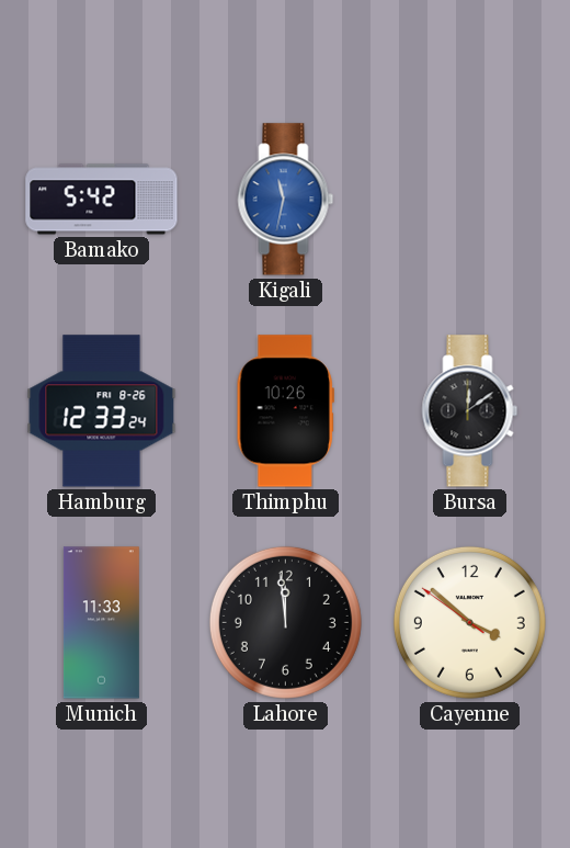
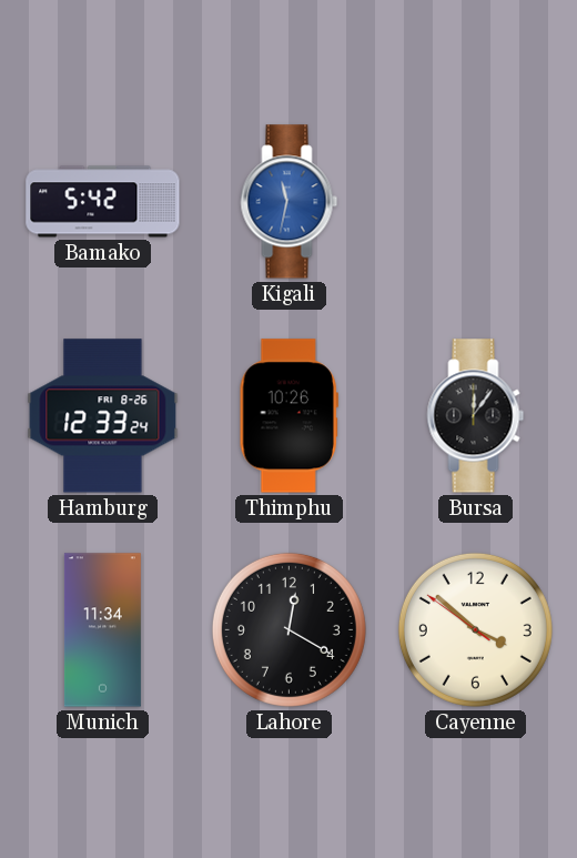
Bursa: 12:09 -> 12:06 (476, 416)
Munich: 11:33 -> 11:34 (102, 630)
Lahore: 11:59 -> 12:20 (288, 629)
